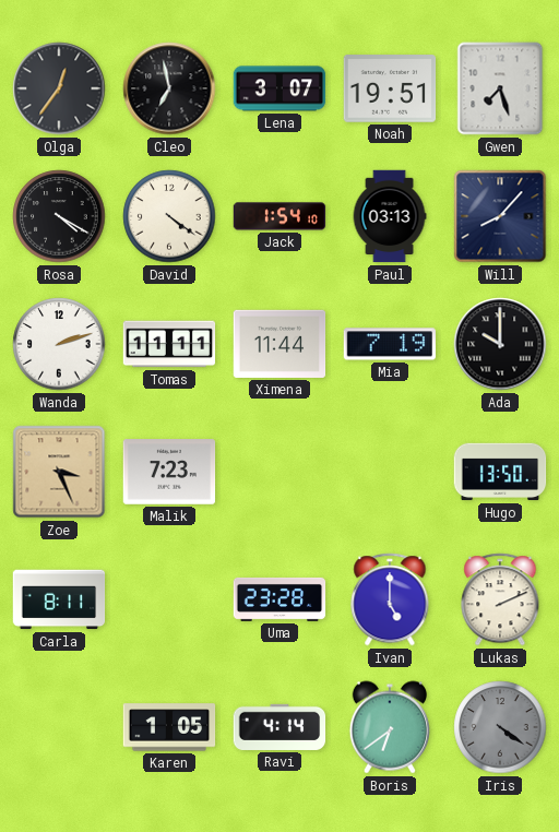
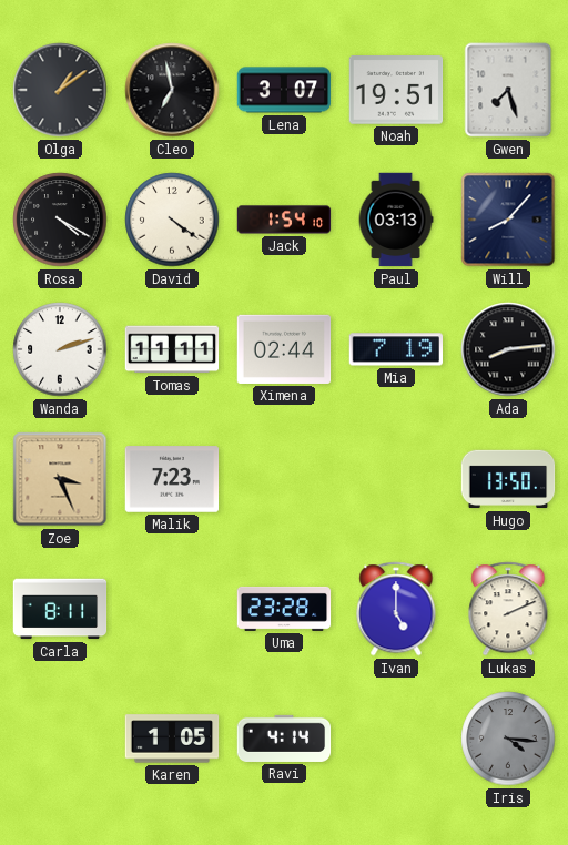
Olga: 12:36 -> 1:09 (60, 90)
Ximena: 11:44 -> 02:44 (284, 349)
Ada: 10:00 -> 8:14 (508, 349)
Boris: 6:39 -> none (389, 727)
Iris: 4:21 -> 4:16 (508, 739)
